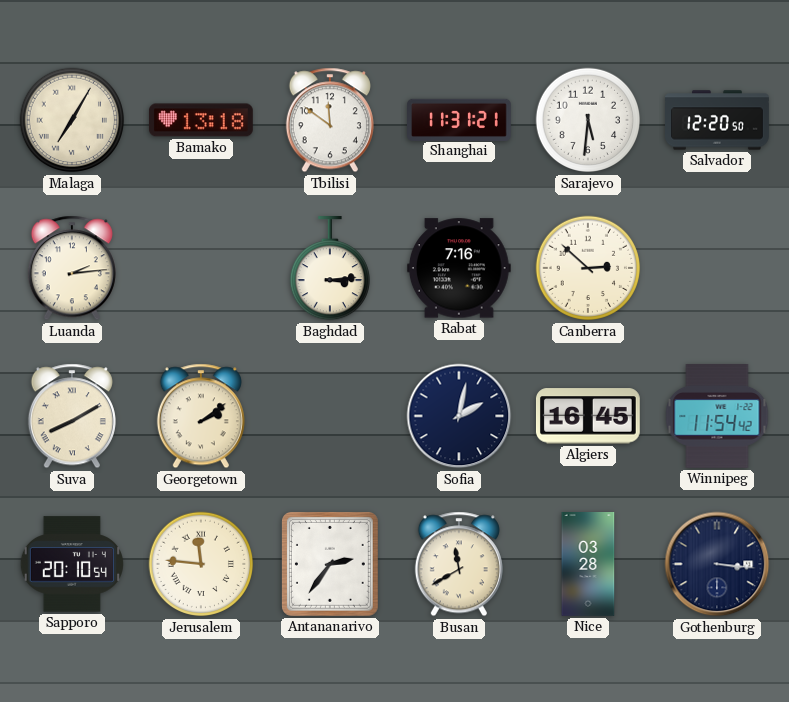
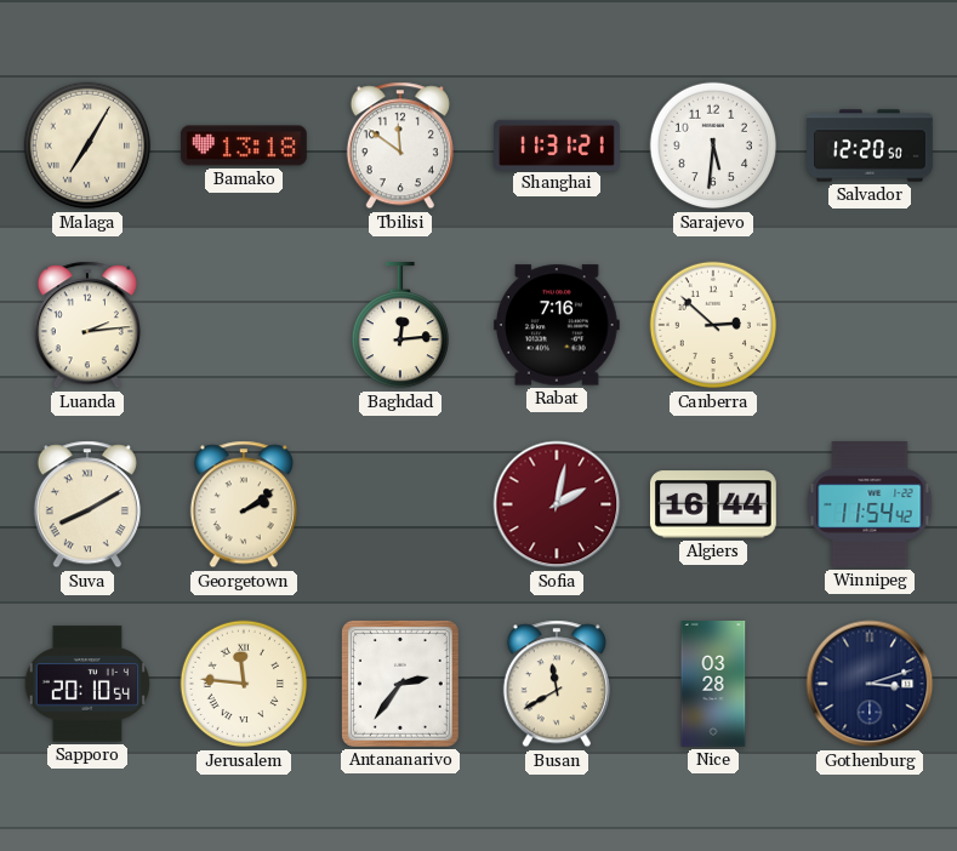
Baghdad: 3:14 -> 12:14 (399, 326)
Sofia dial: navy -> burgundy (557, 504)
Algiers: 16:45 -> 16:44 (713, 504)
Gothenburg: 3:16 -> 3:12 (870, 684)
